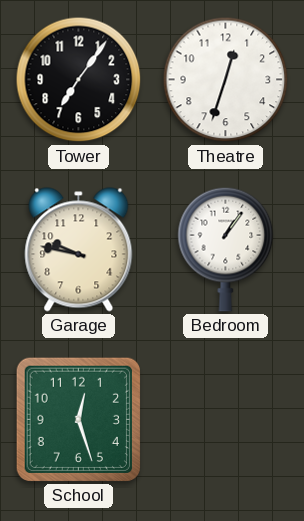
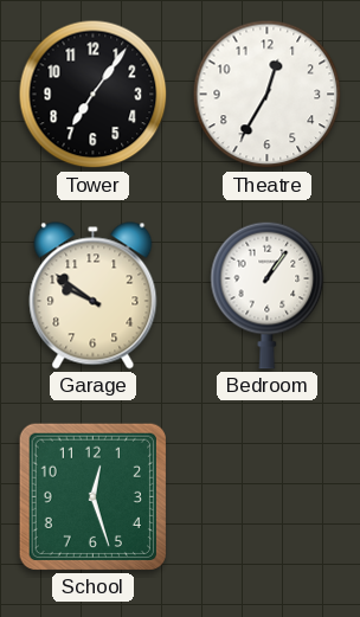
Theatre: 12:33 -> 12:35 (268, 95)
Garage: 9:47 -> 9:51 (94, 296)
